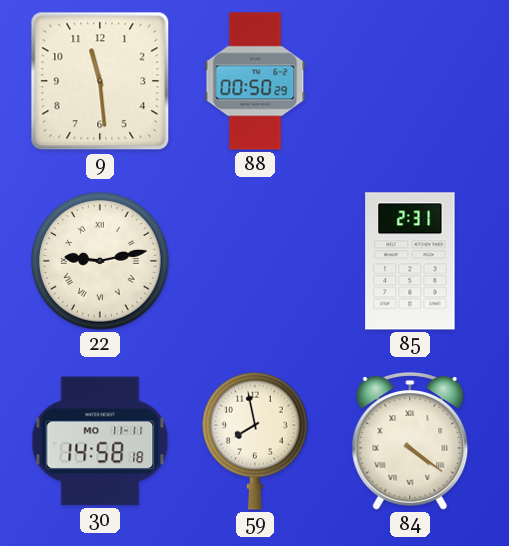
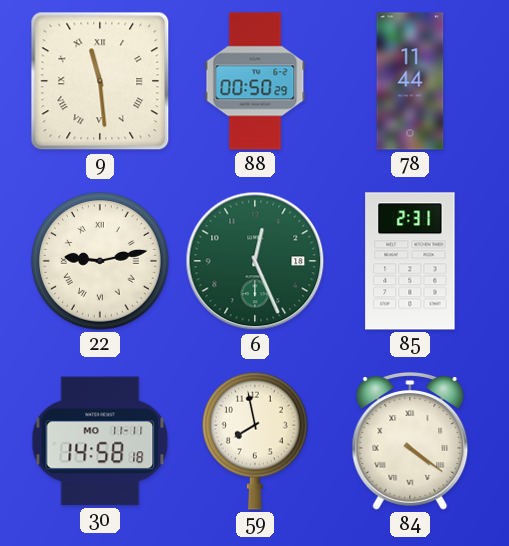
9 numerals: Arabic -> Roman (100, 81)
78: none -> 11:44 (410, 81)
6: none -> 12:26 (255, 261)
